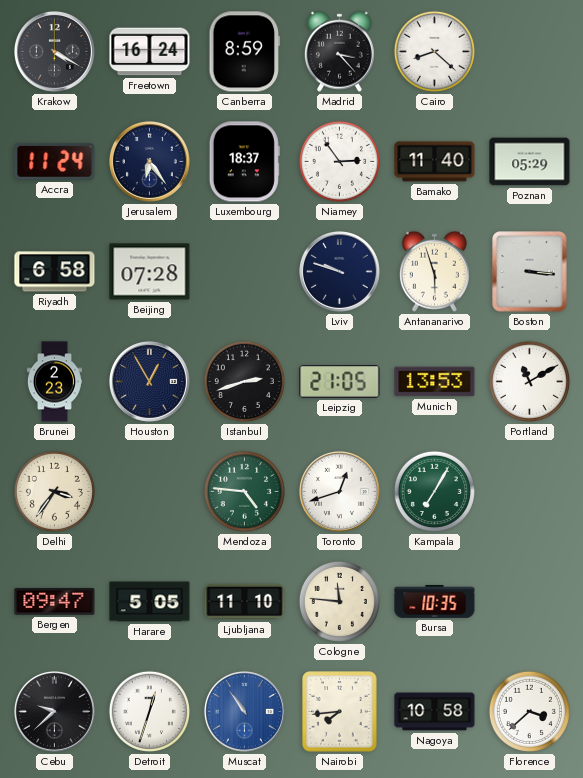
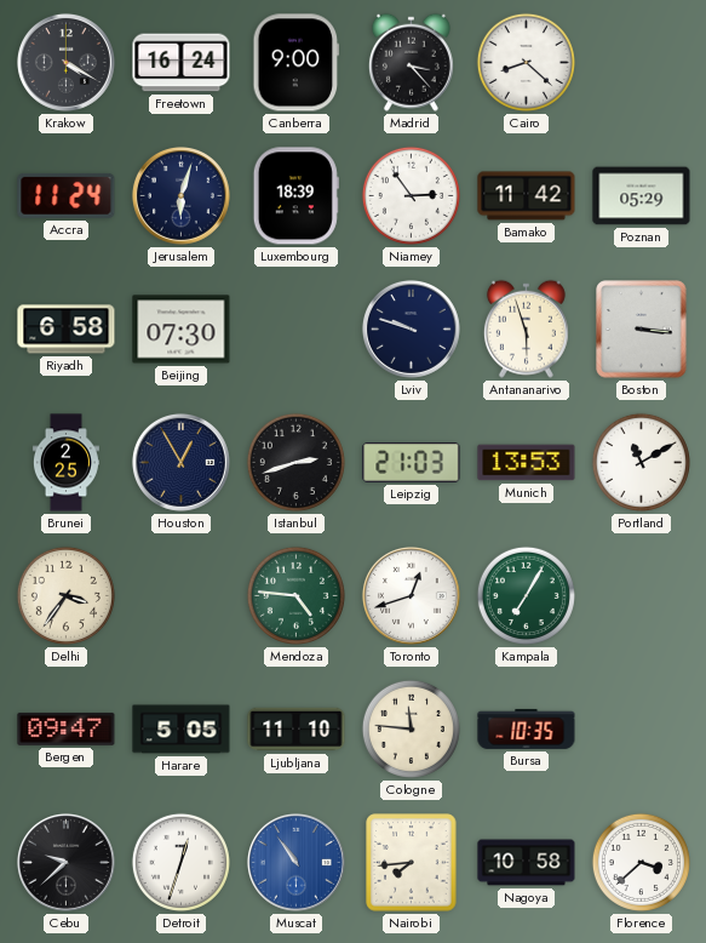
Canberra: 8:59 -> 9:00 (297, 63)
Jerusalem: 6:24 -> 6:03 (180, 195)
Luxembourg: 18:37 -> 18:39 (295, 196)
Bamako: 11:40 -> 11:42 (527, 196)
Beijing: 07:28 -> 07:30 (182, 330)
Brunei: 2:23 -> 2:25 (65, 463)
Leipzig: 21:05 -> 21:03 (412, 463)
